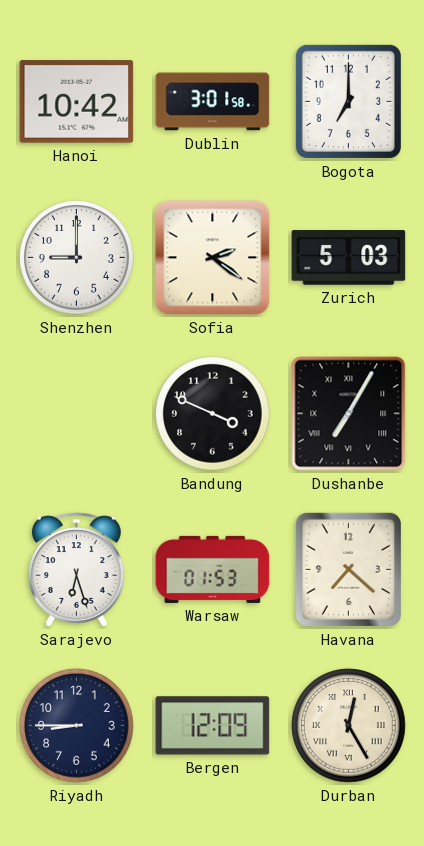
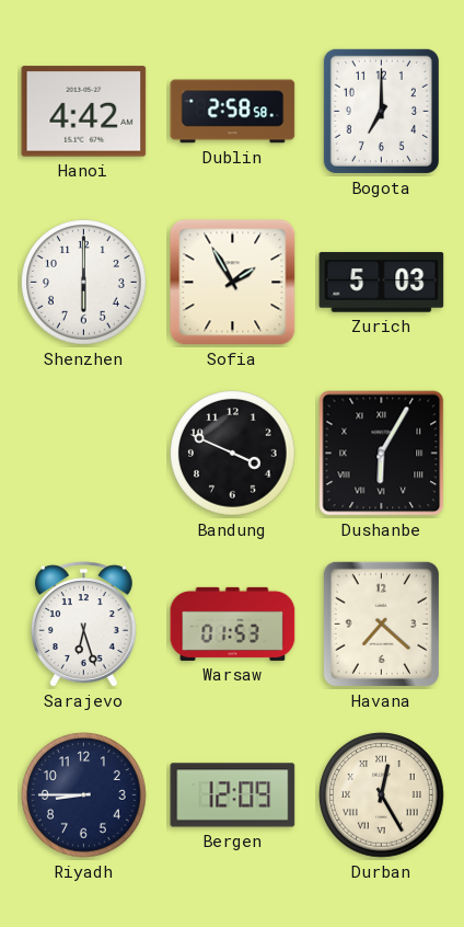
Hanoi: 10:42 -> 4:42 (84, 112)
Dublin: 3:01 -> 2:58 (233, 112)
Shenzhen: 9:00 -> 6:00 (84, 283)
Sofia: 2:21 -> 1:55 (233, 283)
Dushanbe: 7:05 -> 6:05 (382, 454)
